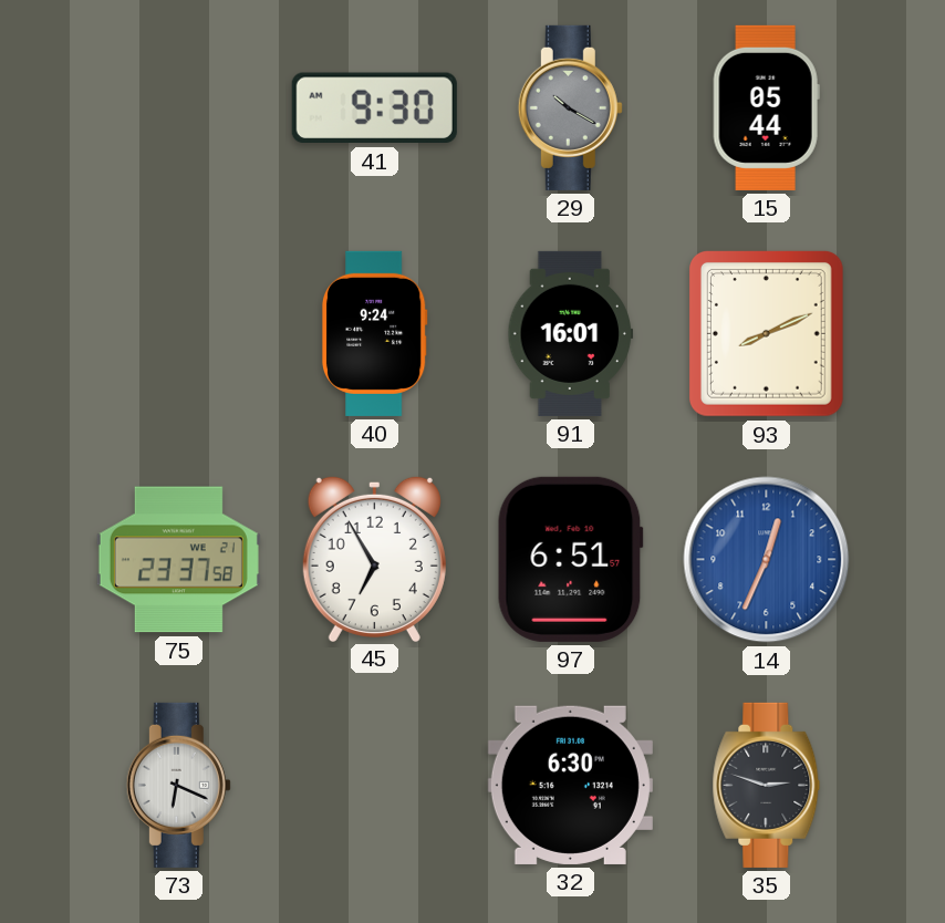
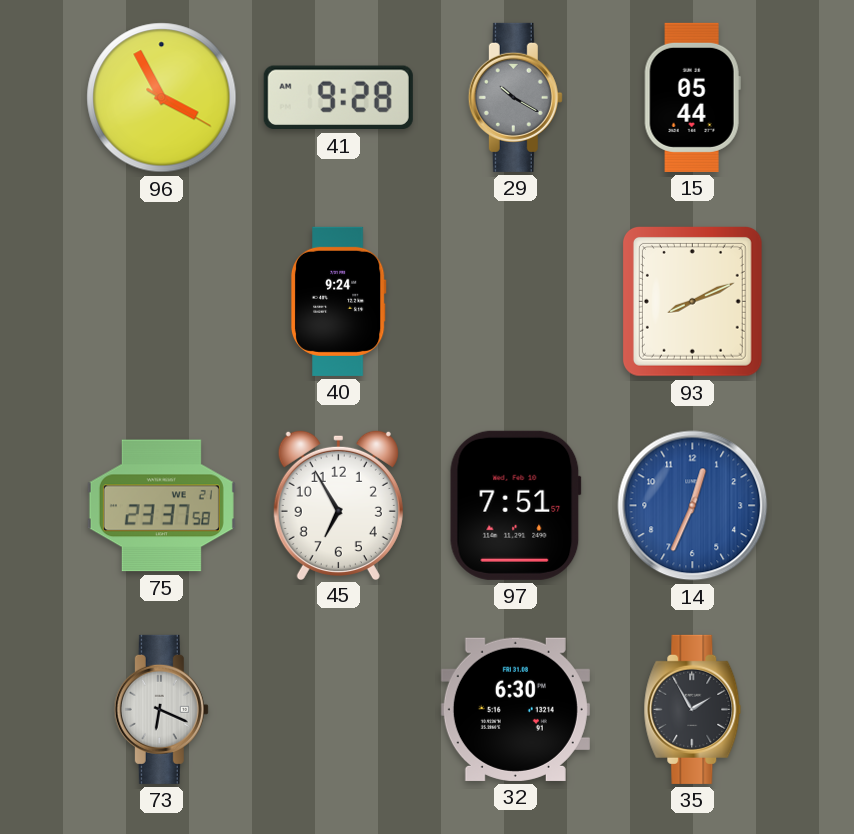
96: none -> 3:55 (162, 98)
41: 9:30 -> 9:28 (338, 98)
91: 16:01 -> none (571, 333)
97: 6:51 -> 7:51 (515, 505)
35: 2:48 -> 1:55 (693, 709)
